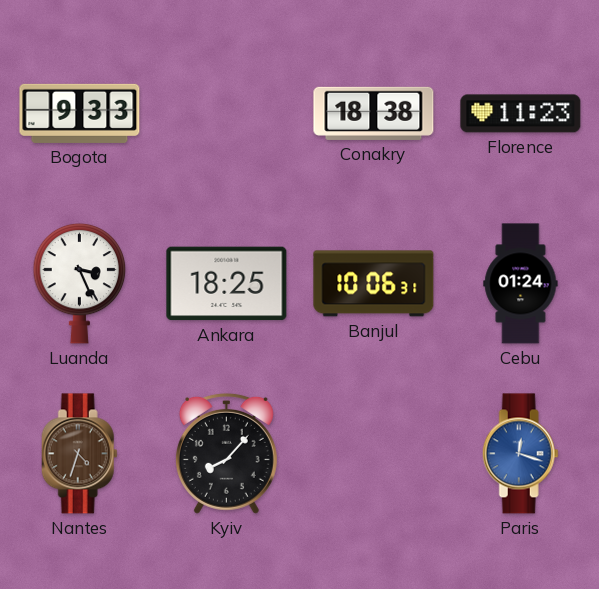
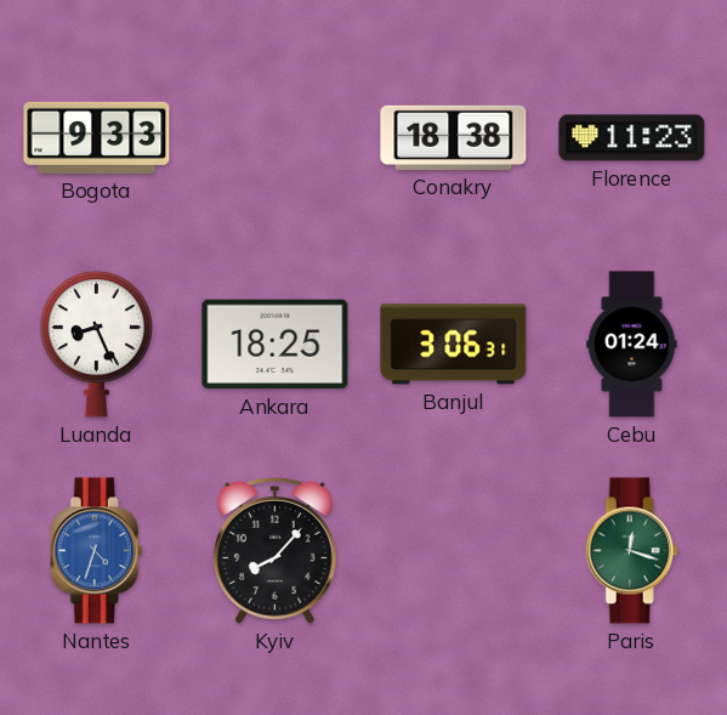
Luanda: 3:26 -> 8:26 (97, 344)
Banjul: 10:06 -> 3:06 (454, 345)
Nantes dial: brown -> blue (96, 551)
Paris dial: blue -> green (631, 551)
